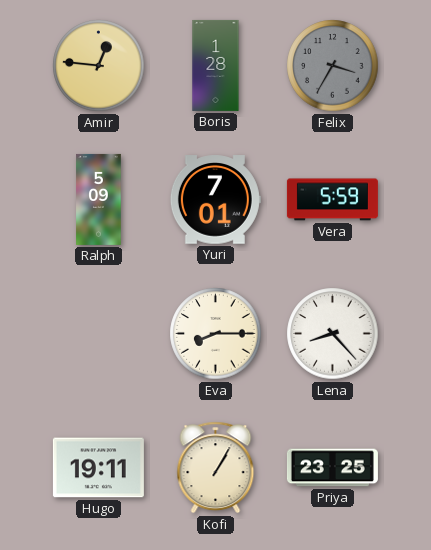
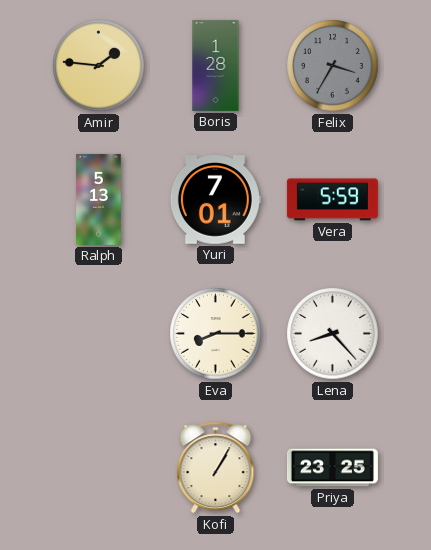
Amir: 12:46 -> 1:46 (99, 66)
Ralph: 5:09 -> 5:13 (99, 199)
Hugo: 19:11 -> none (98, 468)
